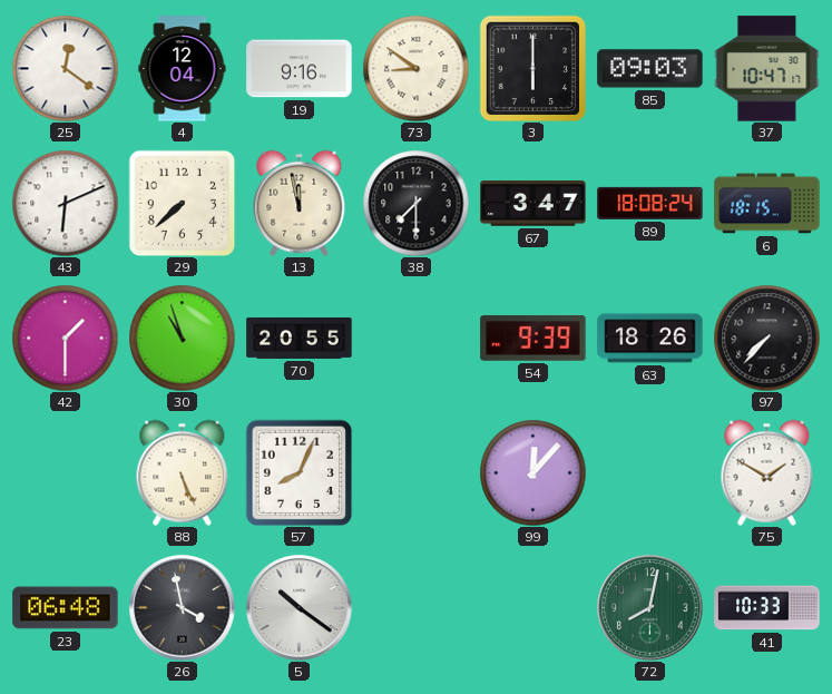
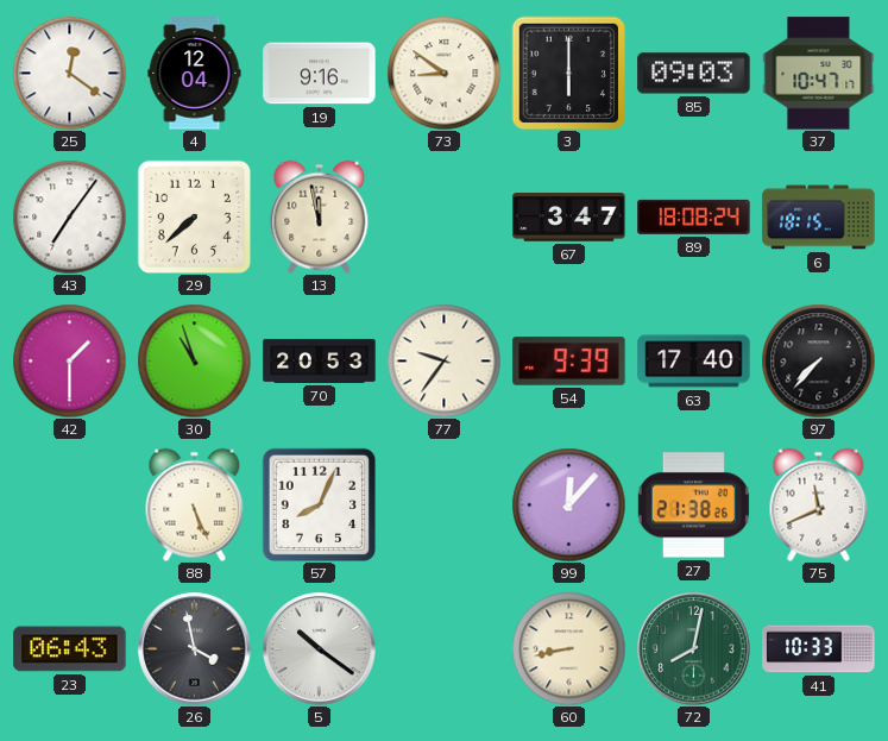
43: 6:11 -> 7:06 (69, 216)
38: 7:30 -> none (415, 203)
70: 20:55 -> 20:53 (320, 360)
77: none -> 9:36 (443, 360)
63: 18:26 -> 17:40 (694, 362)
27: none -> 21:38 (693, 505)
75: 1:50 -> 11:41 (819, 504)
23: 06:48 -> 06:43 (70, 649)
60: none -> 8:43 (568, 648)
